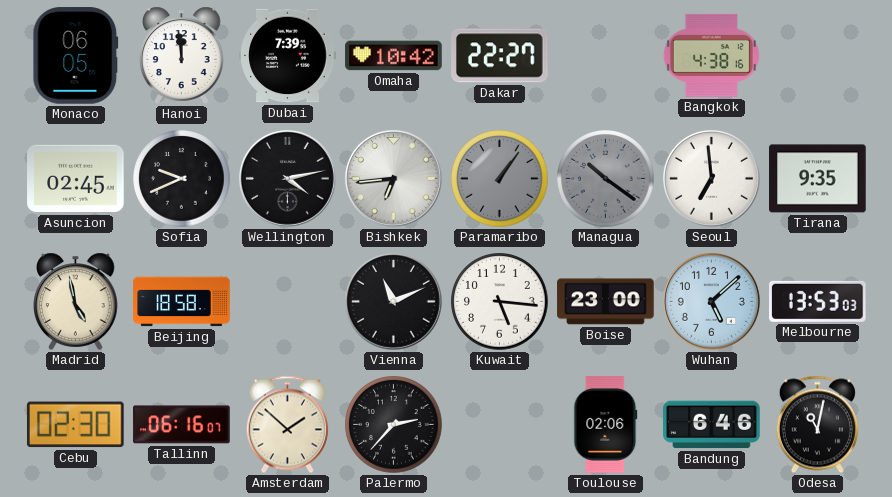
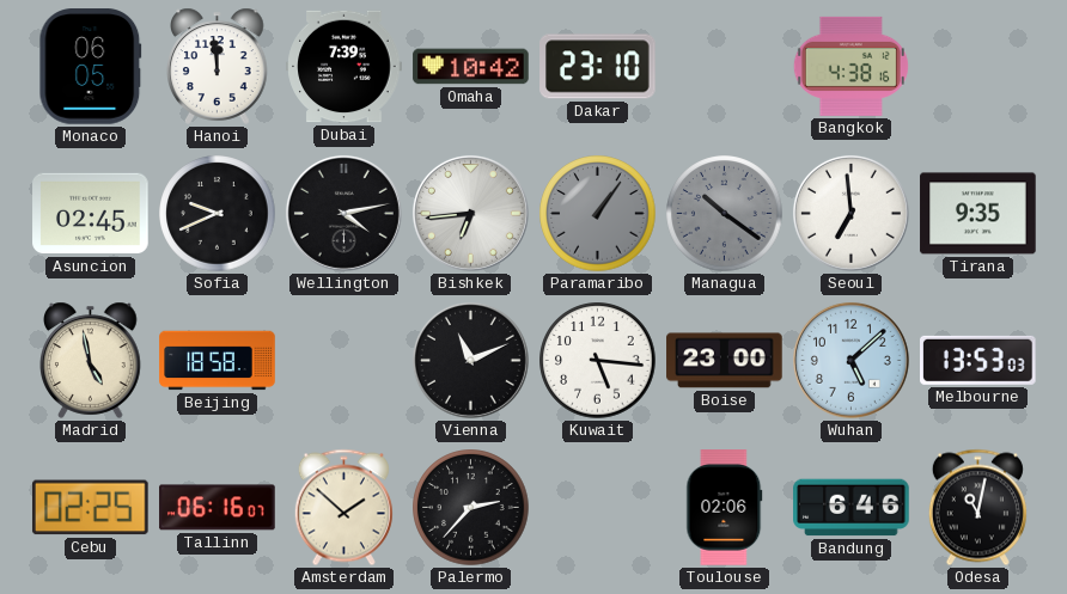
Dakar: 22:27 -> 23:10 (598, 67)
Cebu: 02:30 -> 02:25 (91, 508)
